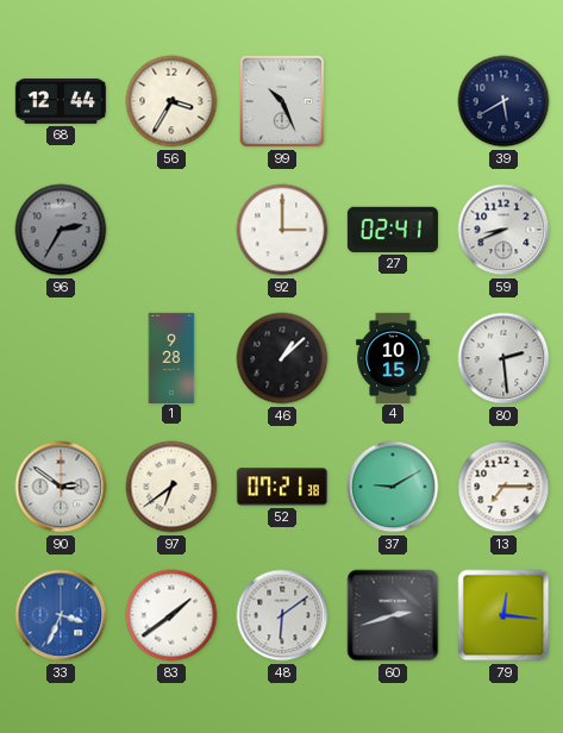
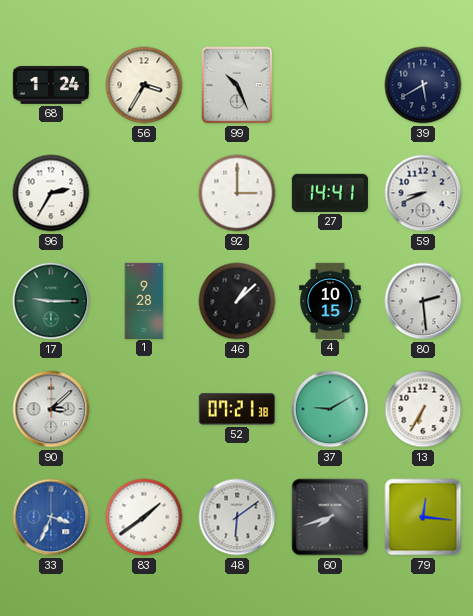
68: 12:44 -> 1:24 (51, 85)
96 dial: grey -> white (51, 193)
27: 02:41 -> 14:41 (330, 193)
17: none -> 9:15 (51, 301)
90: 2:51 -> 3:08 (51, 409)
97: 6:39 -> none (171, 487)
13: 7:15 -> 6:35 (423, 409)
60: 2:42 -> 7:42 (330, 517)
